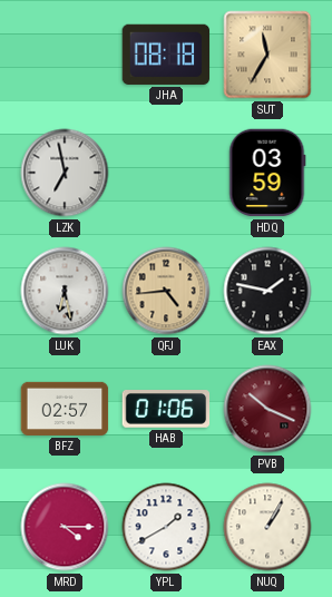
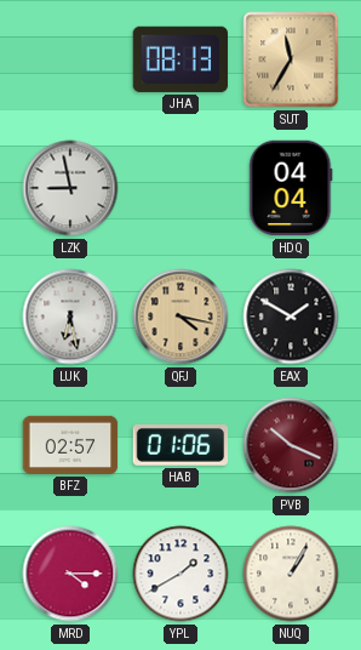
JHA: 08:18 -> 08:13 (180, 59)
LZK: 6:58 -> 8:58 (70, 188)
HDQ: 03:59 -> 04:04 (291, 188)
QFJ: 4:44 -> 4:17 (180, 317)
EAX: 1:47 -> 1:50 (291, 317)
